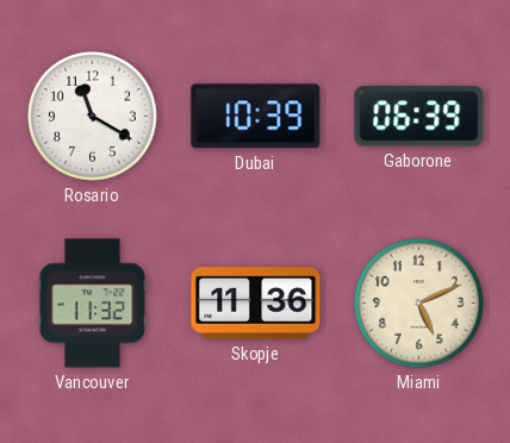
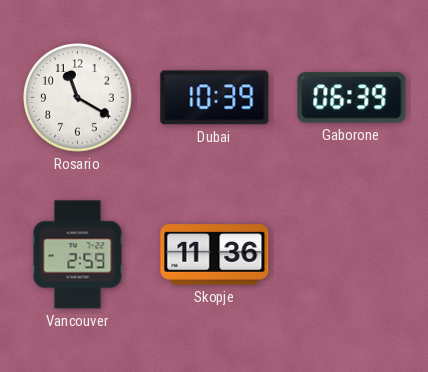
Vancouver: 11:32 -> 2:59 (78, 255)
Miami: 5:11 -> none (419, 304)
